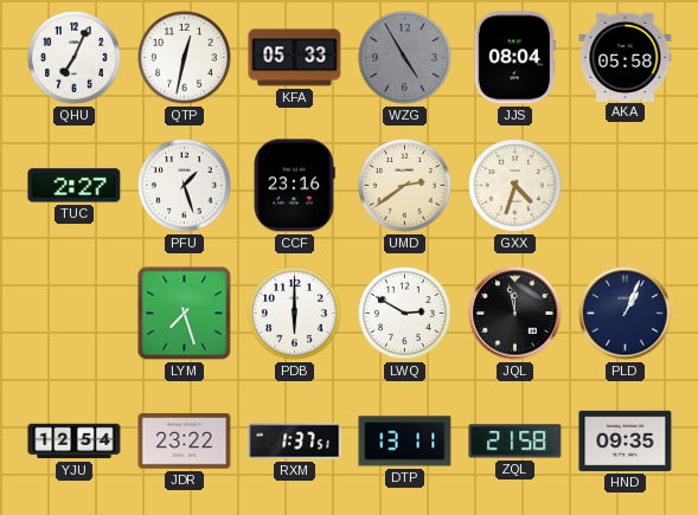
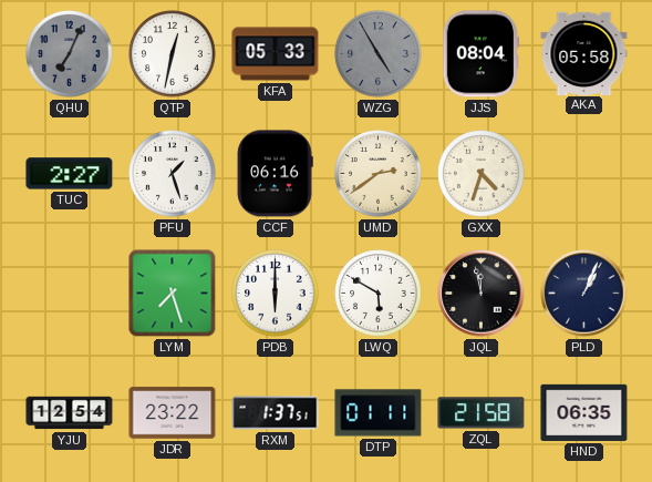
QHU dial: white -> grey (70, 54)
CCF: 23:16 -> 06:16 (275, 174)
LWQ: 2:50 -> 5:50 (379, 294)
DTP: 13:11 -> 01:11 (379, 413)
HND: 09:35 -> 06:35 (584, 412)
